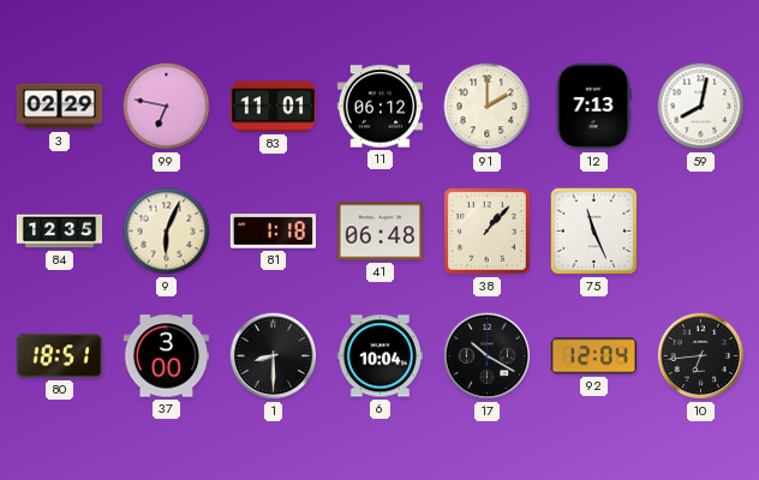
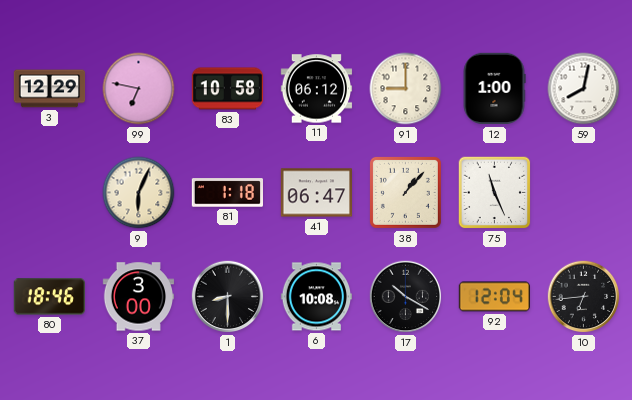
3: 02:29 -> 12:29 (50, 89)
83: 11:01 -> 10:58 (228, 89)
91: 2:00 -> 9:00 (406, 89)
12: 7:13 -> 1:00 (494, 89)
84: 12:35 -> none (60, 232)
41: 06:48 -> 06:47 (317, 193)
80: 18:51 -> 18:46 (49, 297)
6: 10:04 -> 10:08 (316, 297)
